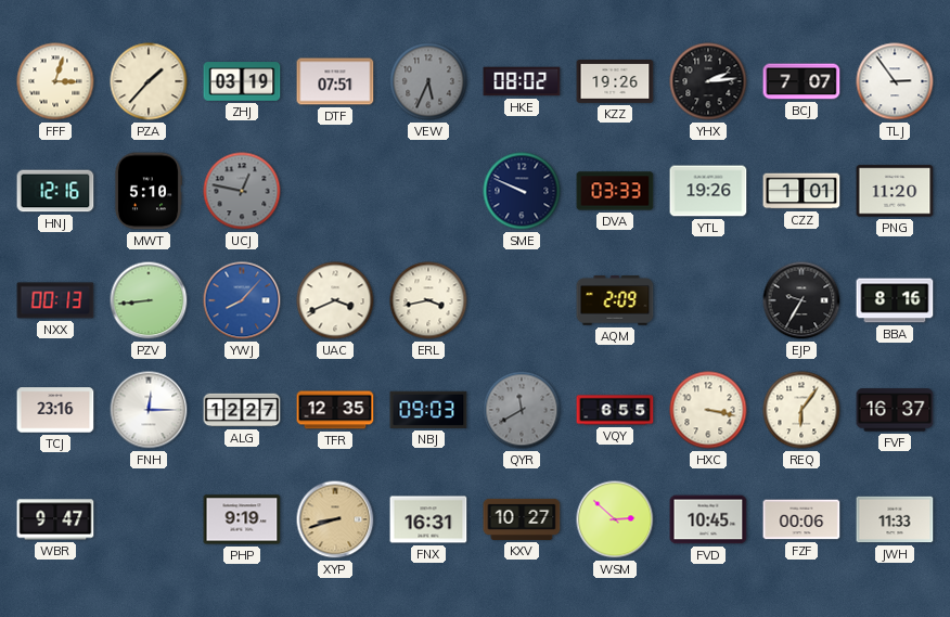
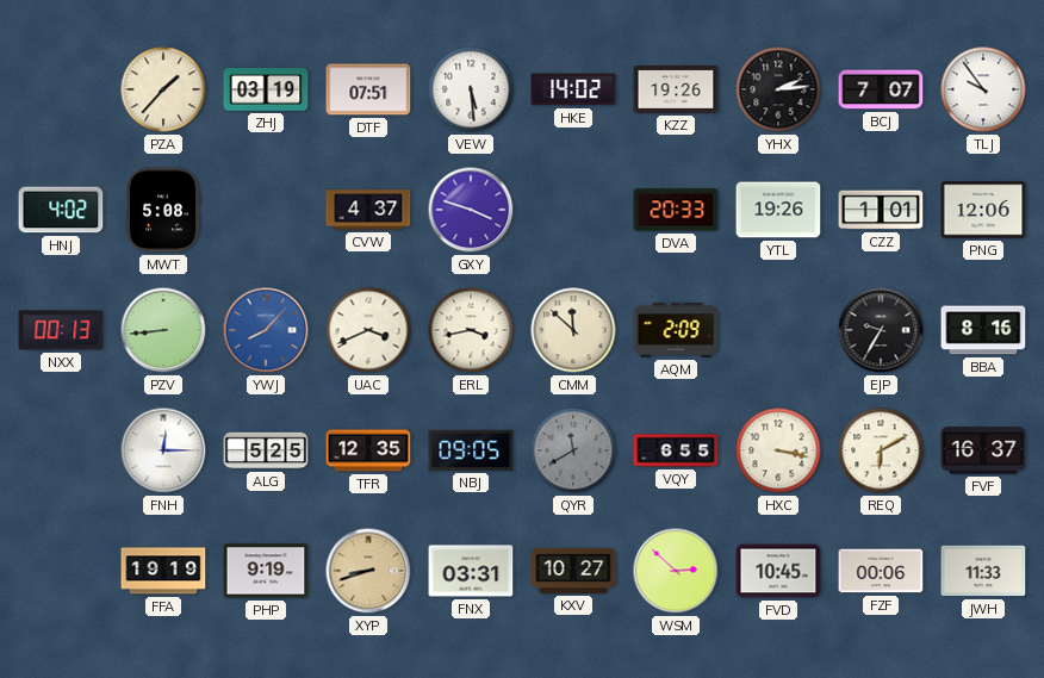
FFF: 3:03 -> none (55, 81)
VEW: 5:34 -> 5:29 (471, 89)
VEW dial: grey -> white (471, 89)
HKE: 08:02 -> 14:02 (573, 89)
TLJ: 2:54 -> 9:54 (983, 89)
HNJ: 12:16 -> 4:02 (61, 210)
MWT: 5:10 -> 5:08 (162, 210)
UCJ: 12:47 -> none (242, 191)
CVW: none -> 4:37 (368, 210)
GXY: none -> 3:48 (471, 210)
SME: 9:49 -> none (522, 191)
DVA: 03:33 -> 20:33 (676, 210)
PNG: 11:20 -> 12:06 (983, 210)
CMM: none -> 11:52 (573, 330)
TCJ: 23:16 -> none (55, 410)
ALG: 12:27 -> 5:25 (266, 450)
NBJ: 09:03 -> 09:05 (471, 450)
REQ: 6:06 -> 6:10 (881, 450)
WBR: 9:47 -> none (55, 519)
FFA: none -> 19:19 (163, 571)
FNX: 16:31 -> 03:31 (471, 571)
